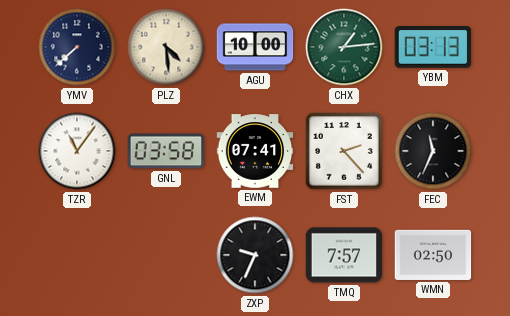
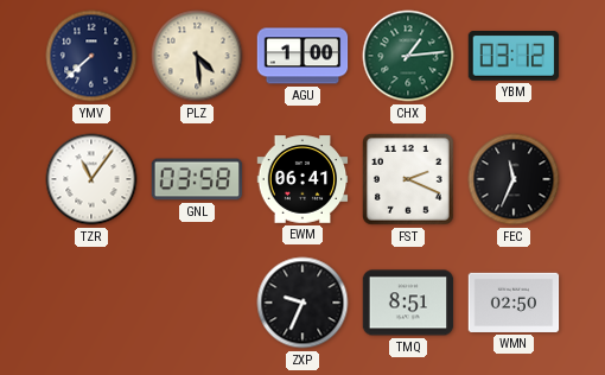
AGU: 10:00 -> 1:00 (302, 56)
YBM: 03:13 -> 03:12 (514, 57)
EWM: 07:41 -> 06:41 (302, 179)
FST: 2:23 -> 2:19 (409, 180)
TMQ: 7:57 -> 8:51 (408, 303)
